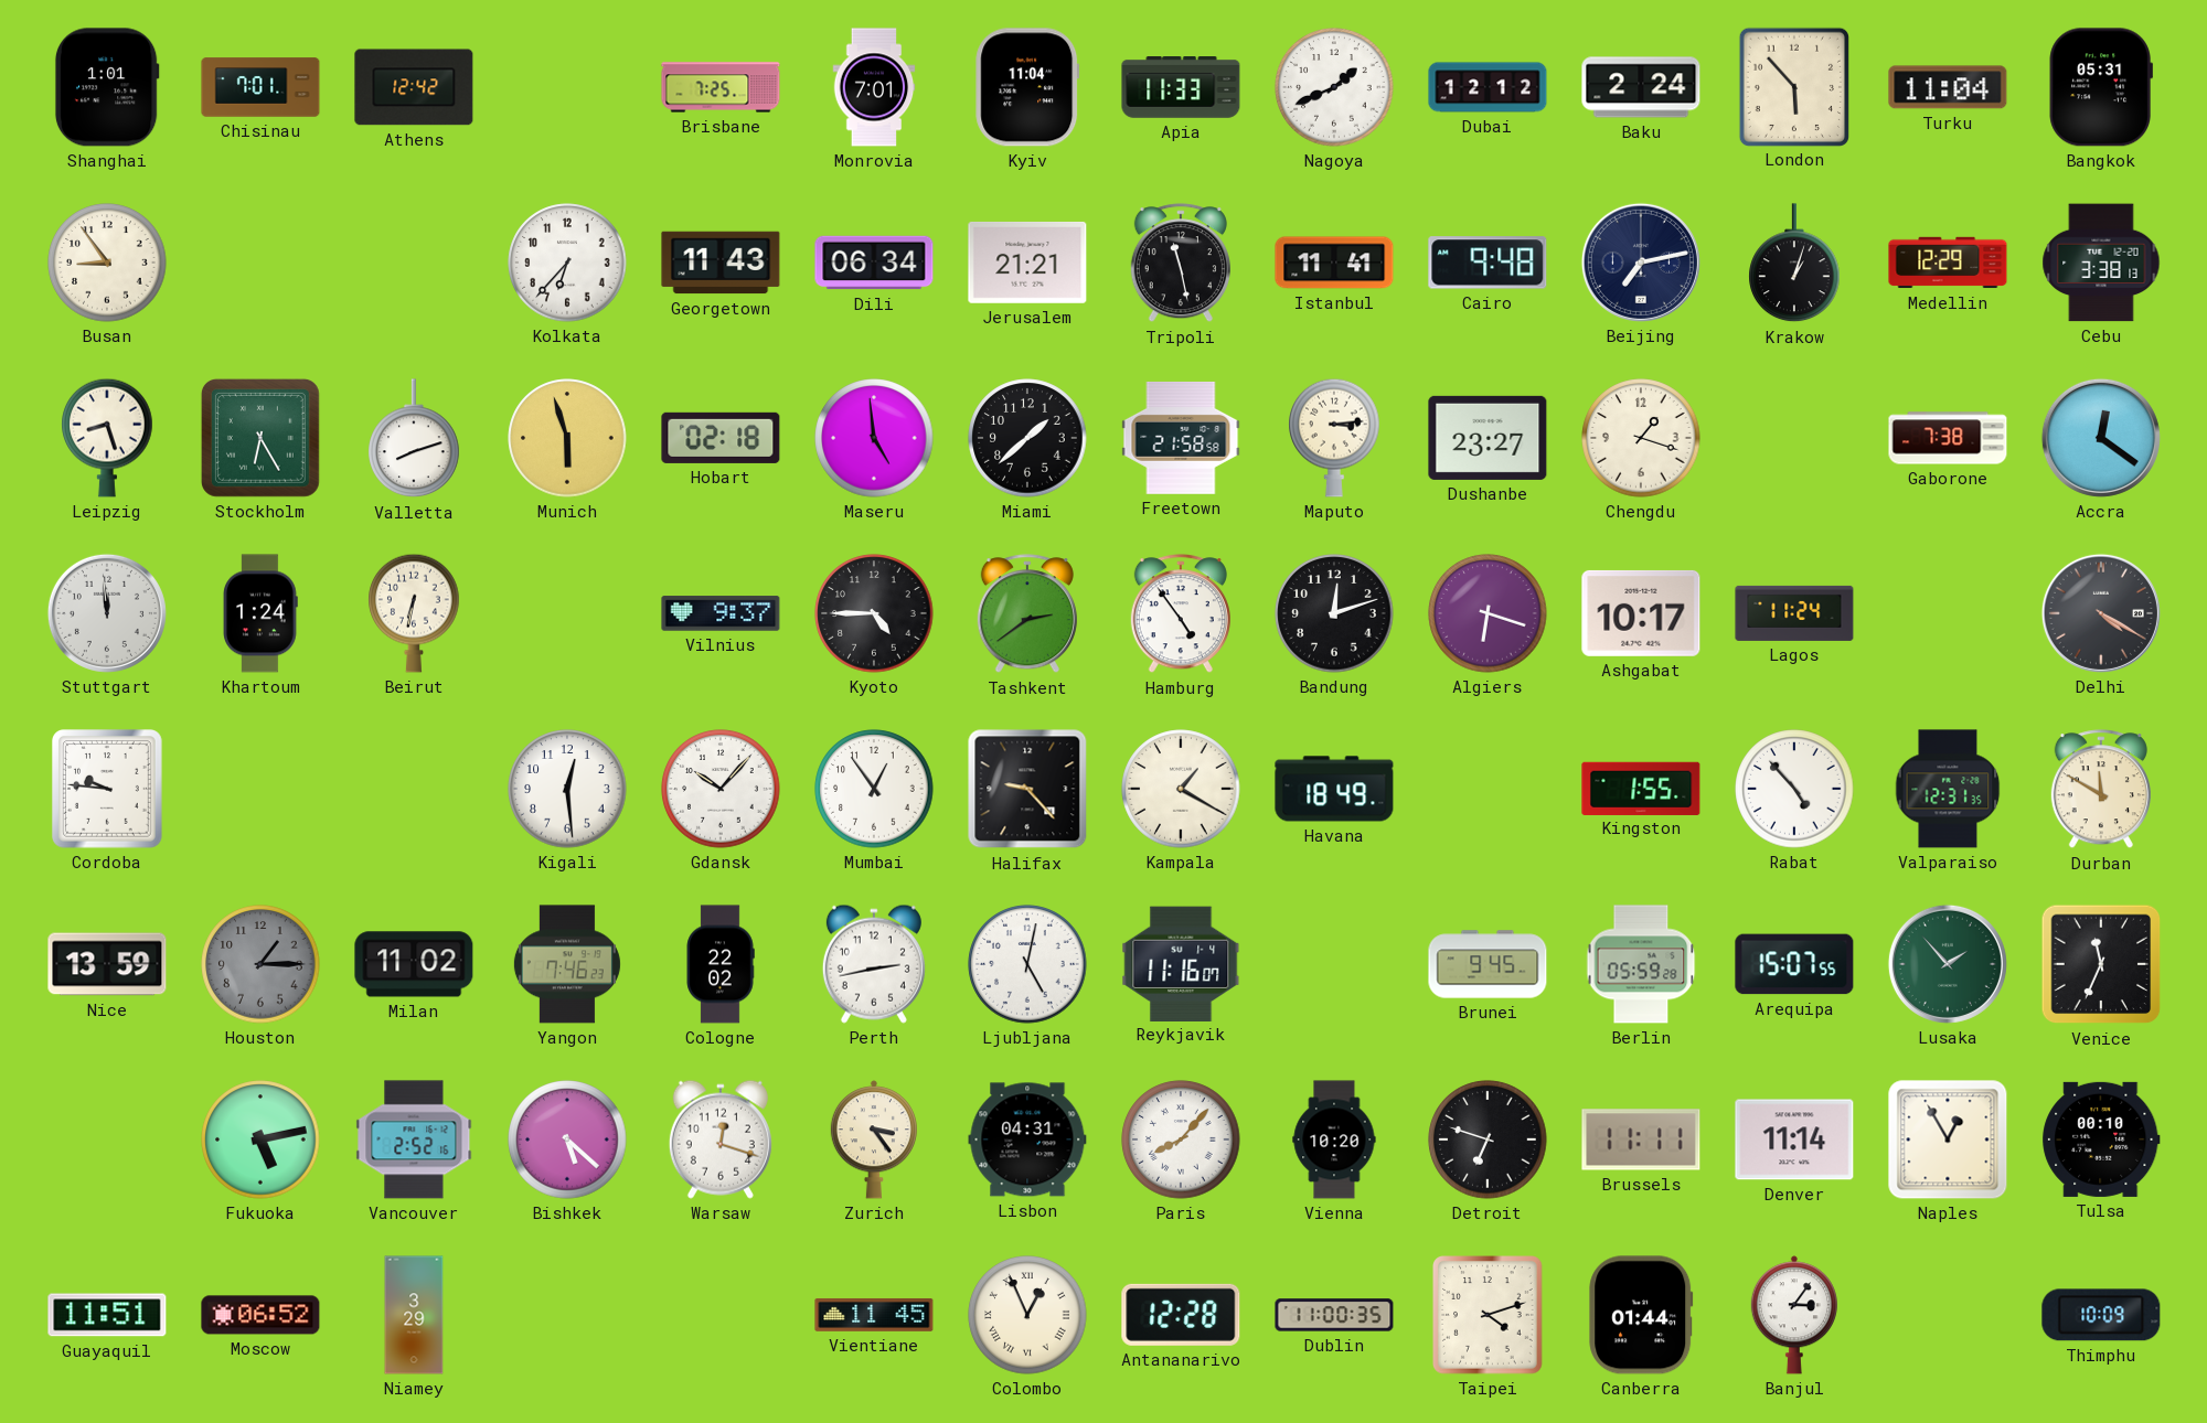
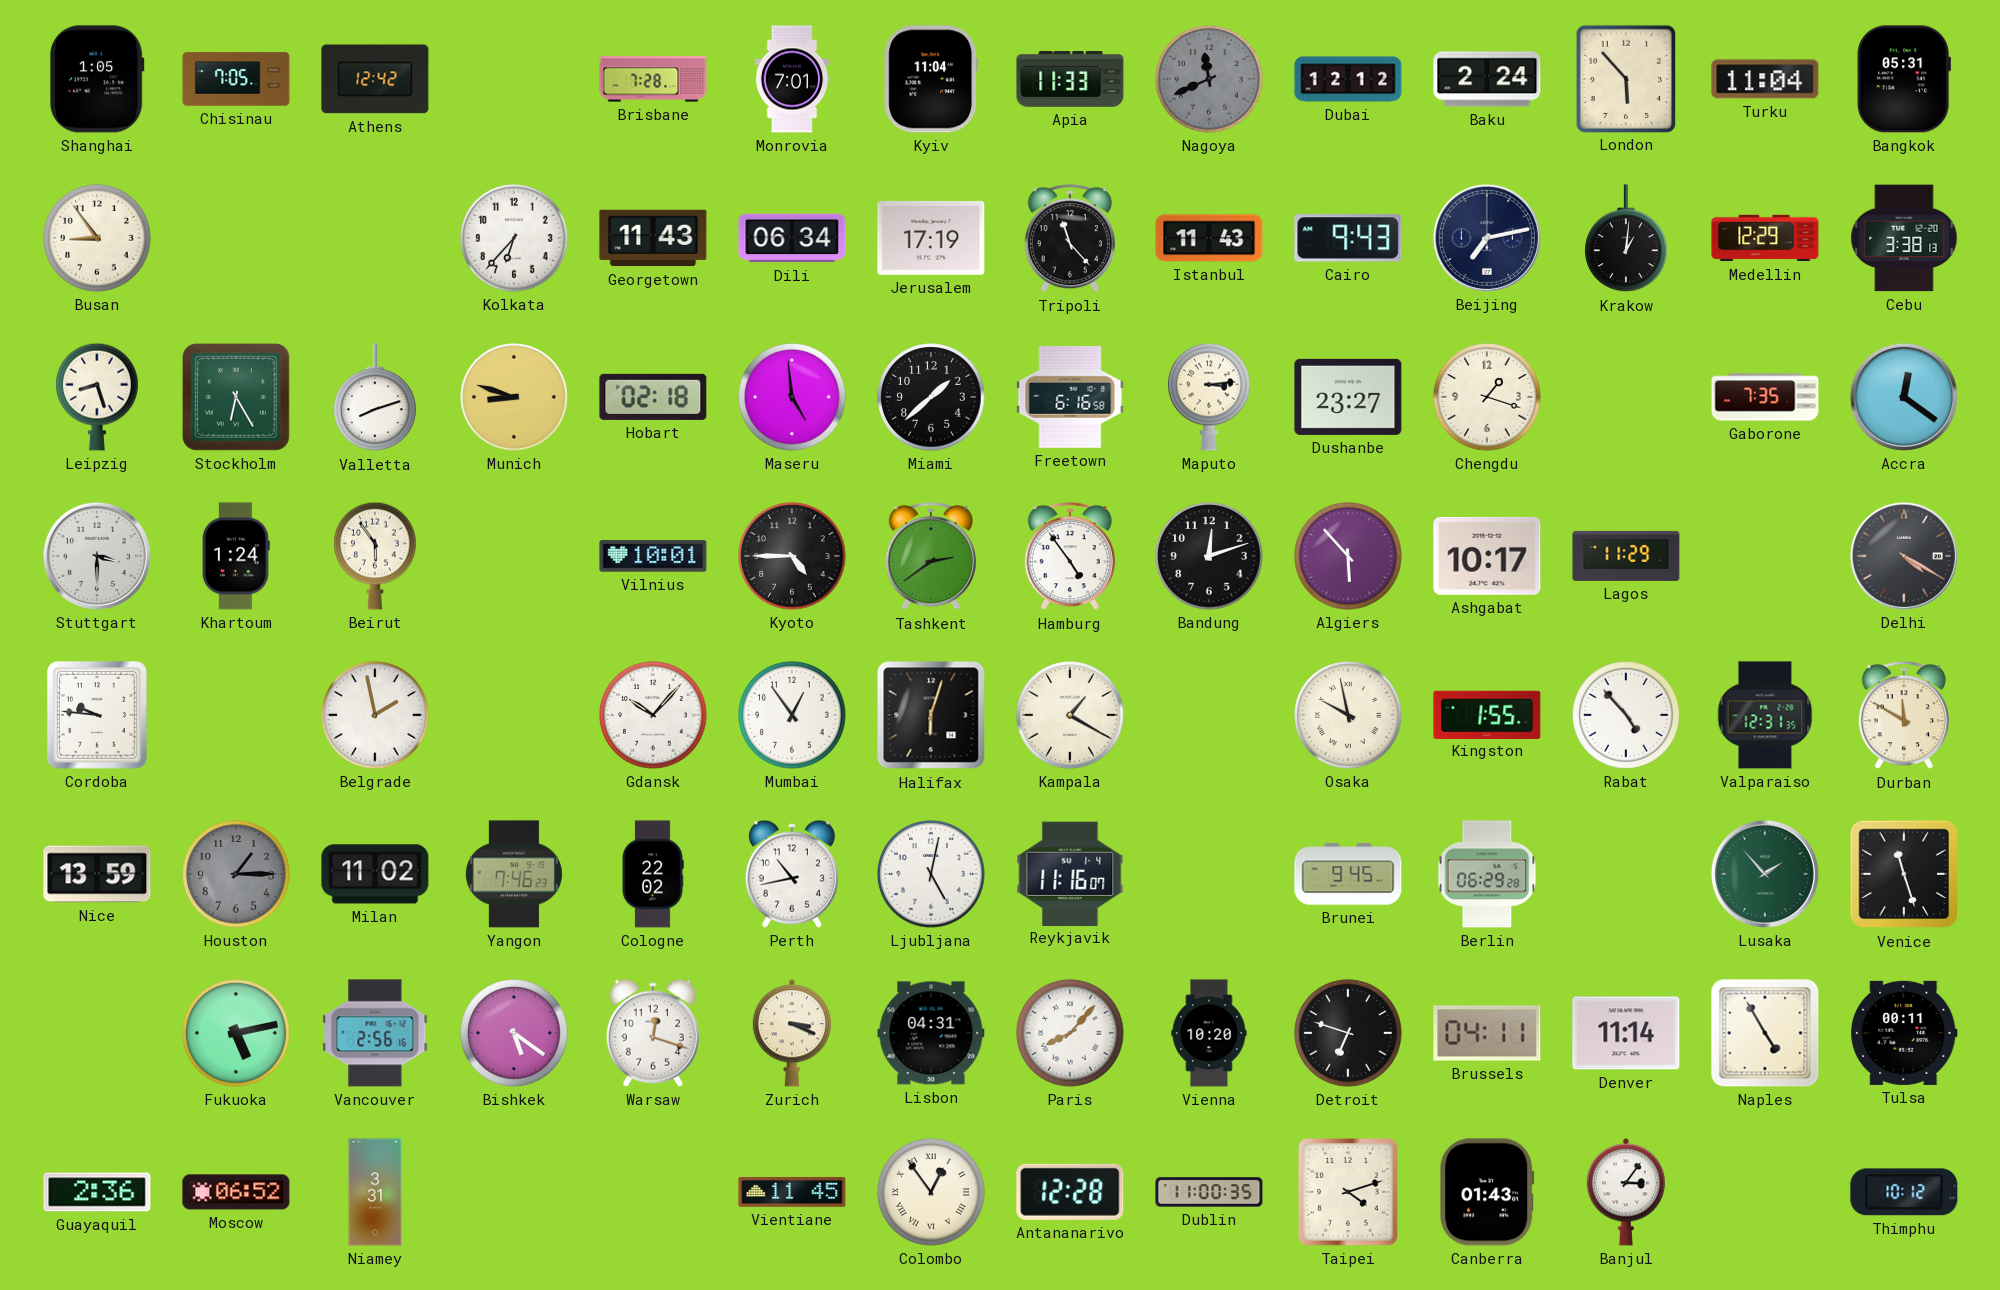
Shanghai: 1:01 -> 1:05 (97, 79)
Chisinau: 7:01 -> 7:05 (236, 79)
Brisbane: 7:25 -> 7:28 (653, 79)
Nagoya: 1:41 -> 11:41 (1209, 79)
Nagoya dial: white -> grey (1209, 79)
Jerusalem: 21:21 -> 17:19 (931, 238)
Tripoli: 11:28 -> 11:23 (1070, 239)
Istanbul: 11:41 -> 11:43 (1209, 238)
Cairo: 9:48 -> 9:43 (1348, 238)
Krakow: 1:03 -> 1:01 (1626, 239)
Munich: 5:57 -> 8:48 (514, 397)
Freetown: 21:58 -> 6:16 (1070, 397)
Gaborone: 7:38 -> 7:35 (1765, 397)
Stuttgart: 11:59 -> 3:30 (97, 556)
Beirut: 6:32 -> 5:54 (375, 556)
Vilnius: 9:37 -> 10:01 (653, 556)
Algiers: 6:18 -> 5:53 (1348, 556)
Lagos: 11:24 -> 11:29 (1626, 556)
Belgrade: none -> 1:58 (375, 715)
Kigali: 12:29 -> none (567, 789)
Halifax: 9:23 -> 6:03 (931, 715)
Havana: 18:49 -> none (1334, 789)
Osaka: none -> 9:58 (1348, 715)
Perth: 2:43 -> 10:43 (792, 874)
Berlin: 05:59 -> 06:29 (1487, 874)
Arequipa: 15:07 -> none (1794, 964)
Venice: 11:34 -> 11:27 (1904, 874)
Vancouver: 2:52 -> 2:56 (375, 1033)
Bishkek: 5:22 -> 5:21 (514, 1033)
Zurich: 3:24 -> 3:19 (792, 1033)
Brussels: 11:11 -> 04:11 (1487, 1033)
Naples: 12:55 -> 4:55 (1765, 1033)
Tulsa: 00:10 -> 00:11 (1904, 1033)
Guayaquil: 11:51 -> 2:36 (97, 1192)
Niamey: 3:29 -> 3:31 (375, 1192)
Colombo: 12:56 -> 12:54 (931, 1192)
Canberra: 01:44 -> 01:43 (1487, 1192)
Thimphu: 10:09 -> 10:12 (1904, 1192)
